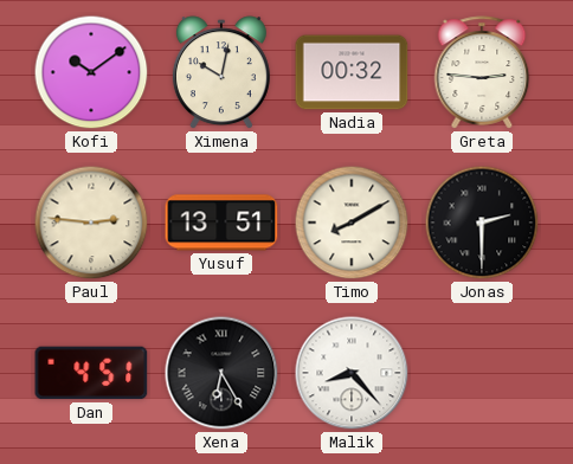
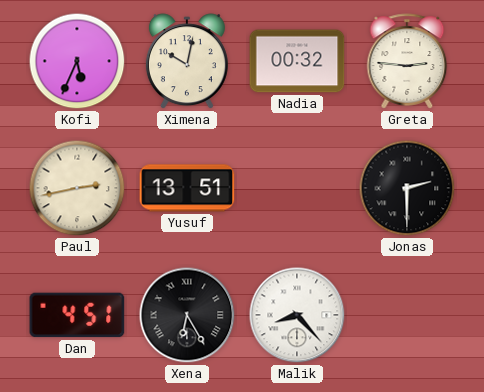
Kofi: 10:09 -> 5:34 (77, 61)
Paul: 2:46 -> 2:43 (77, 188)
Timo: 8:10 -> none (352, 223)
